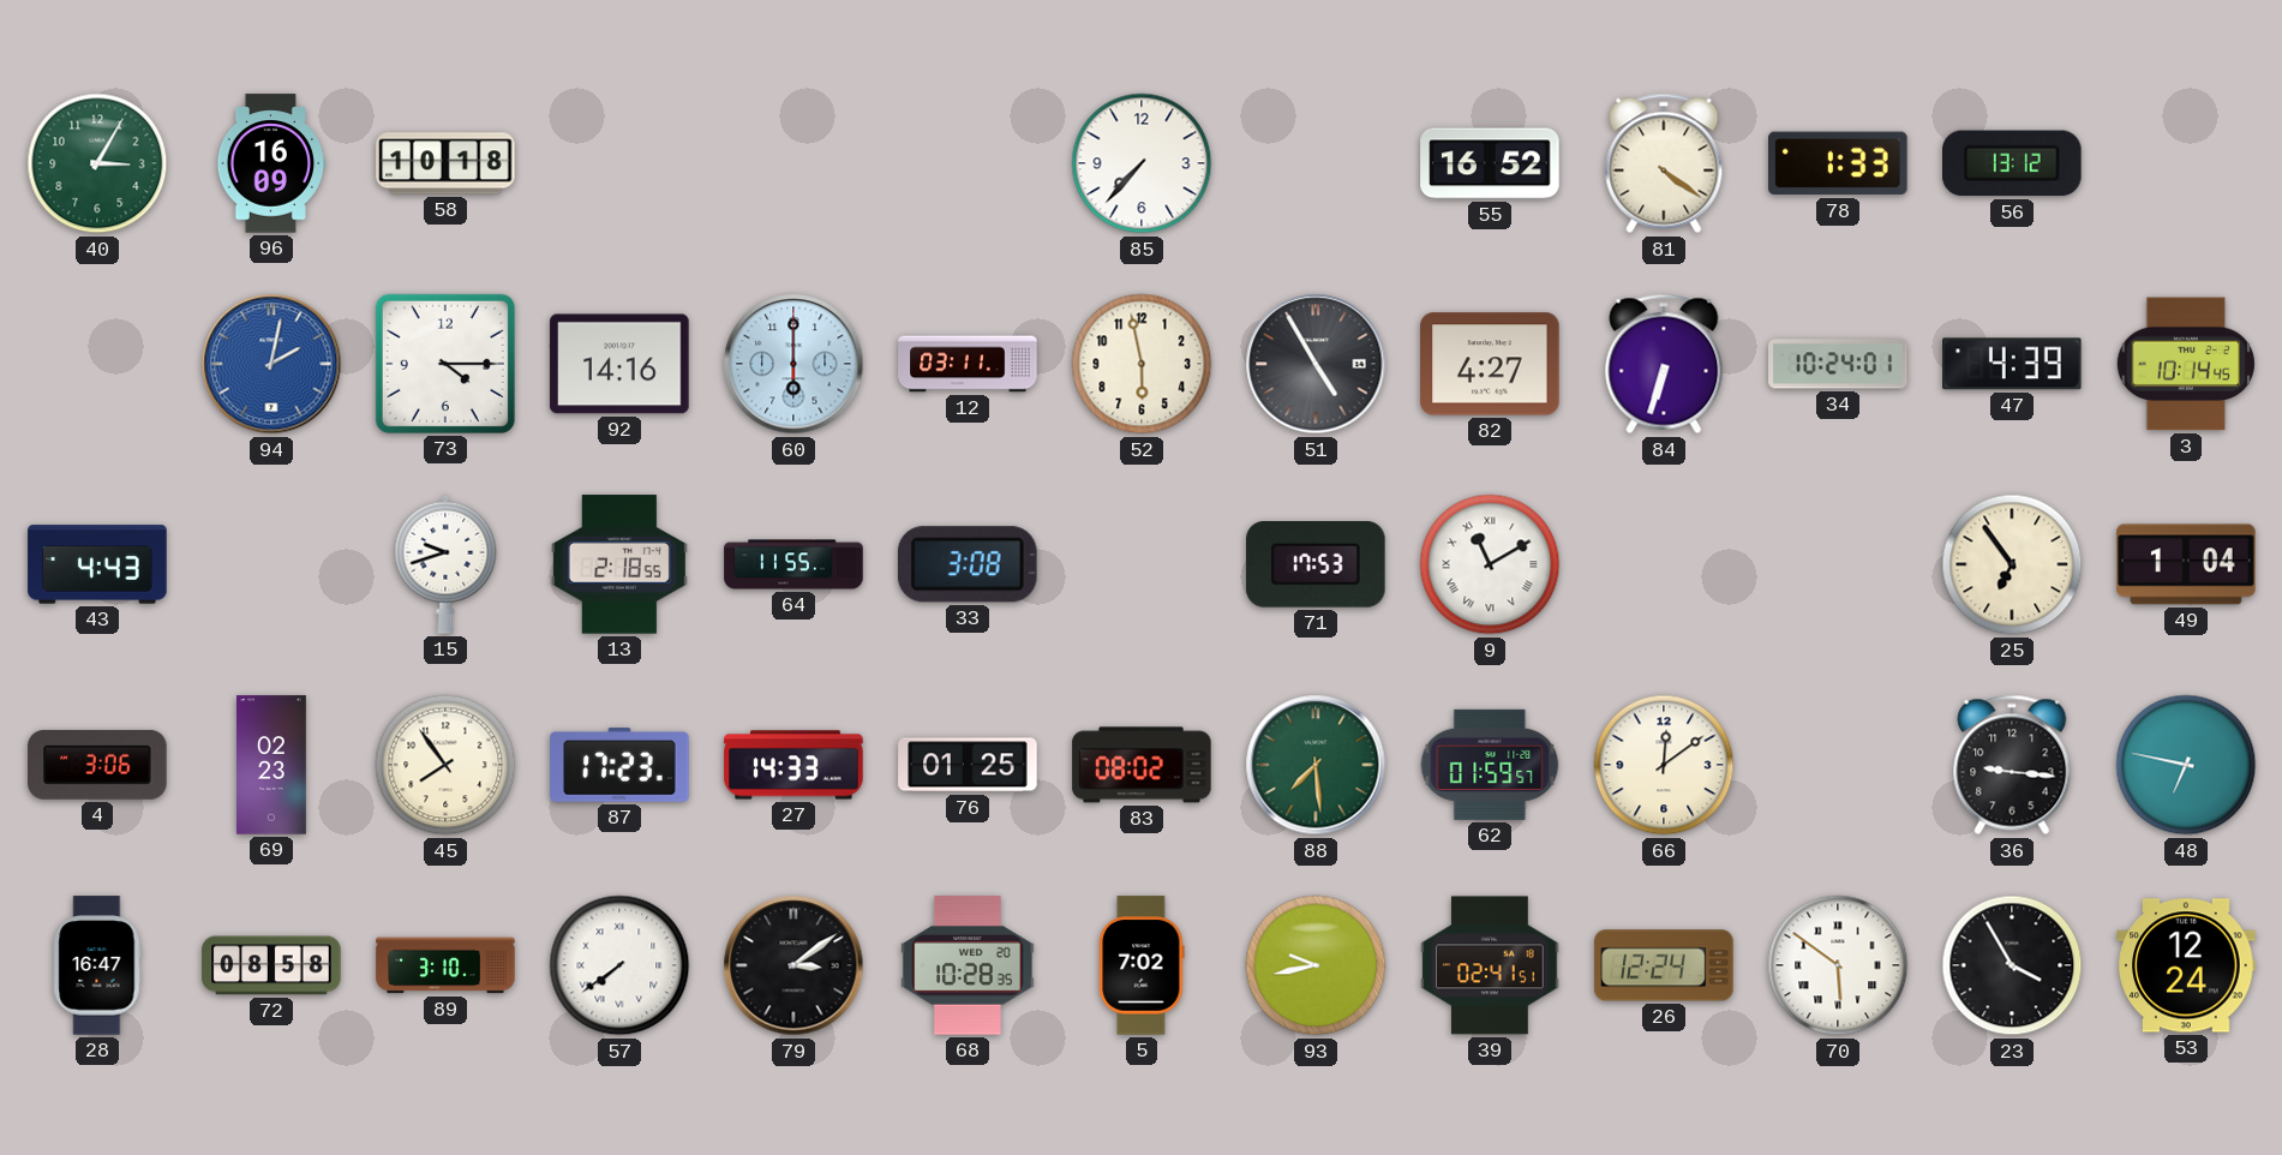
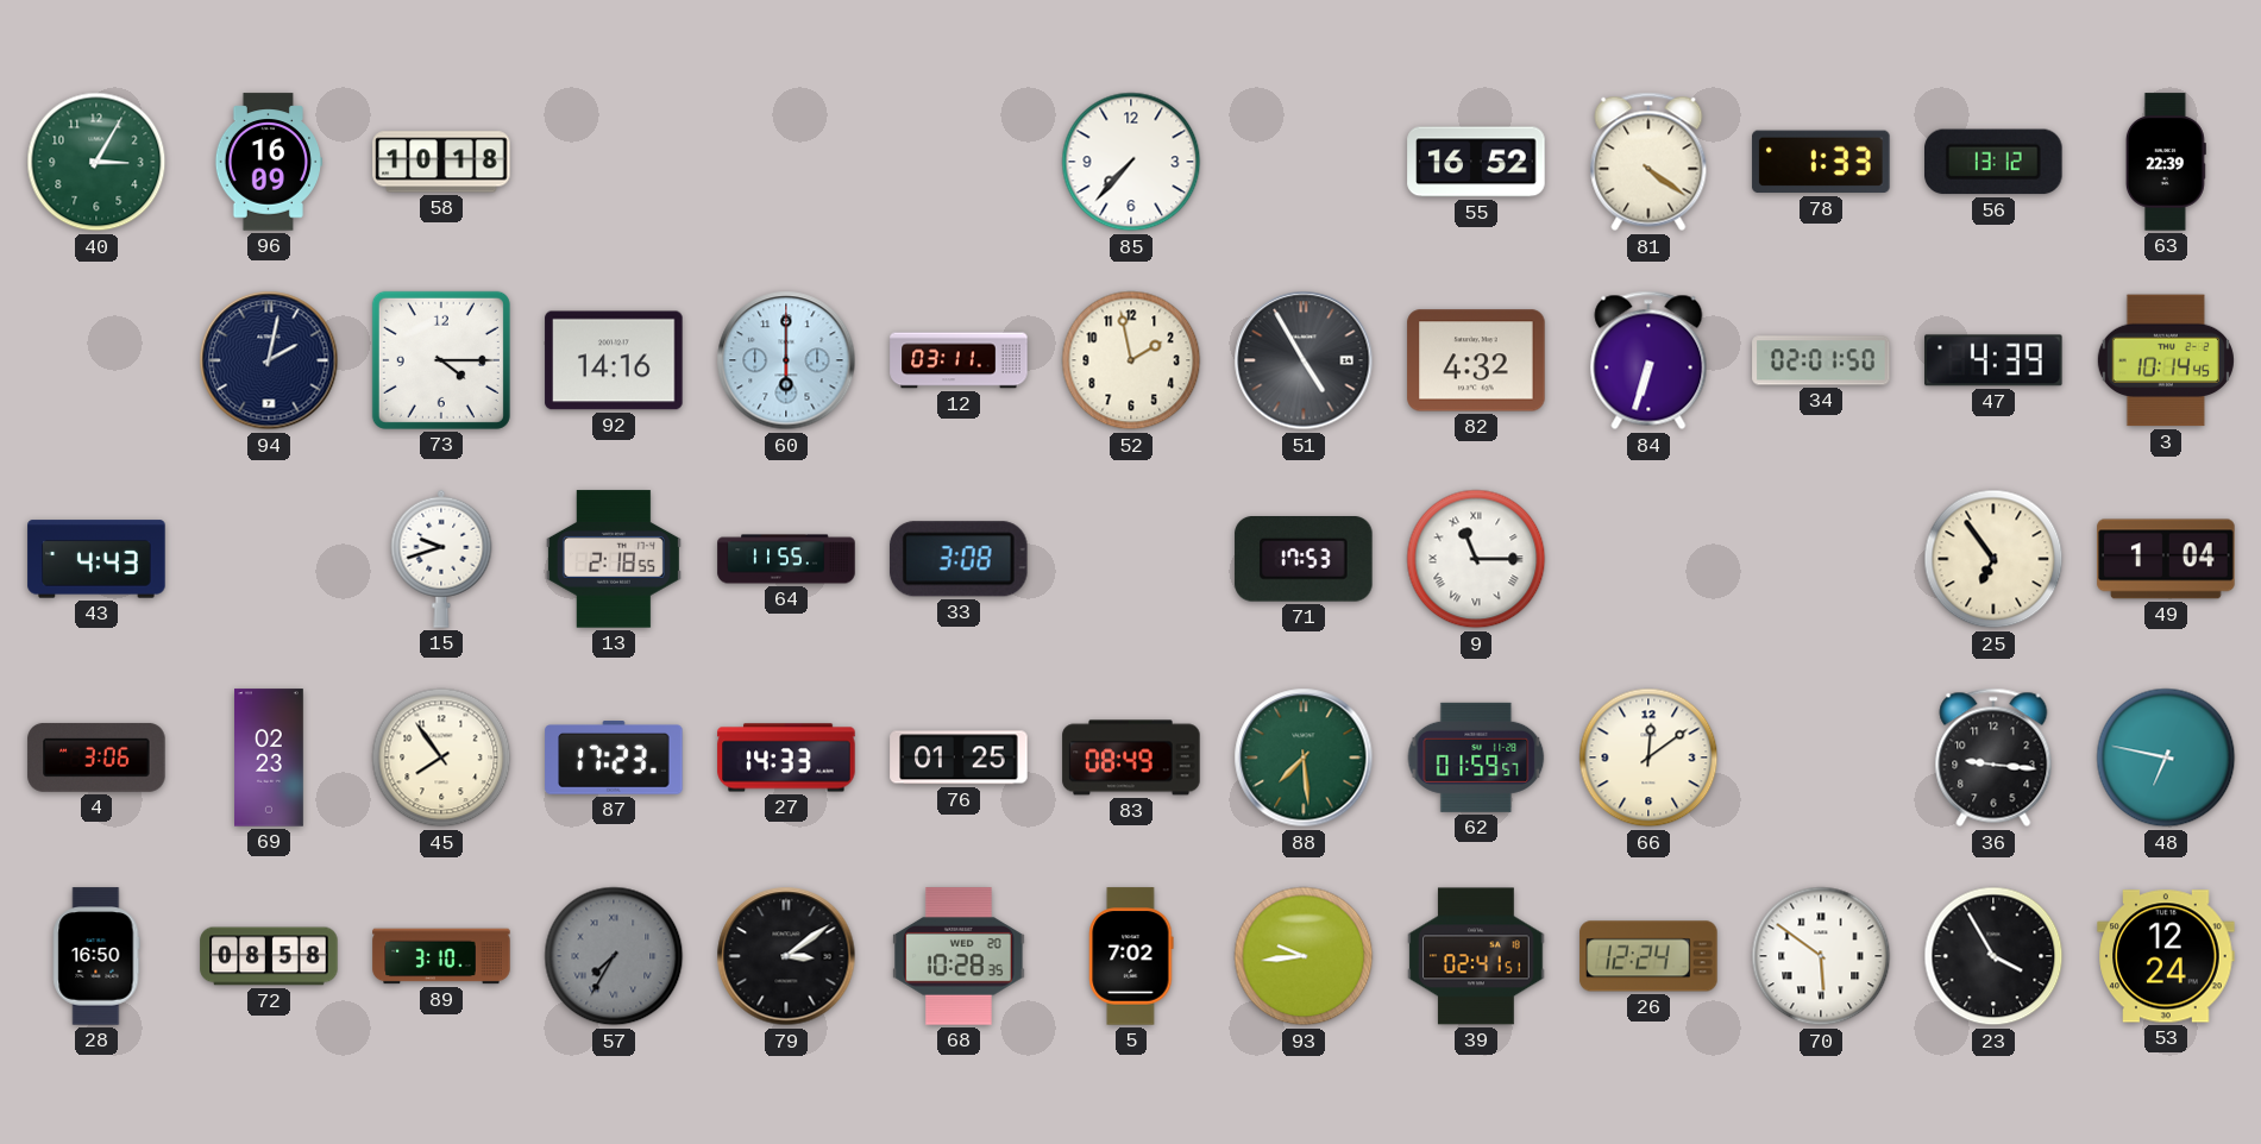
63: none -> 22:39 (2166, 162)
94 dial: blue -> navy (269, 360)
52: 5:58 -> 1:58 (1131, 360)
82: 4:27 -> 4:32 (1476, 360)
34: 10:24 -> 02:01 (1821, 360)
9: 11:10 -> 11:15 (1476, 559)
83: 08:02 -> 08:49 (1131, 758)
28: 16:47 -> 16:50 (96, 956)
57: 7:39 -> 7:35 (614, 956)
57 dial: white -> grey (614, 956)
93: 9:43 -> 9:44 (1304, 956)
